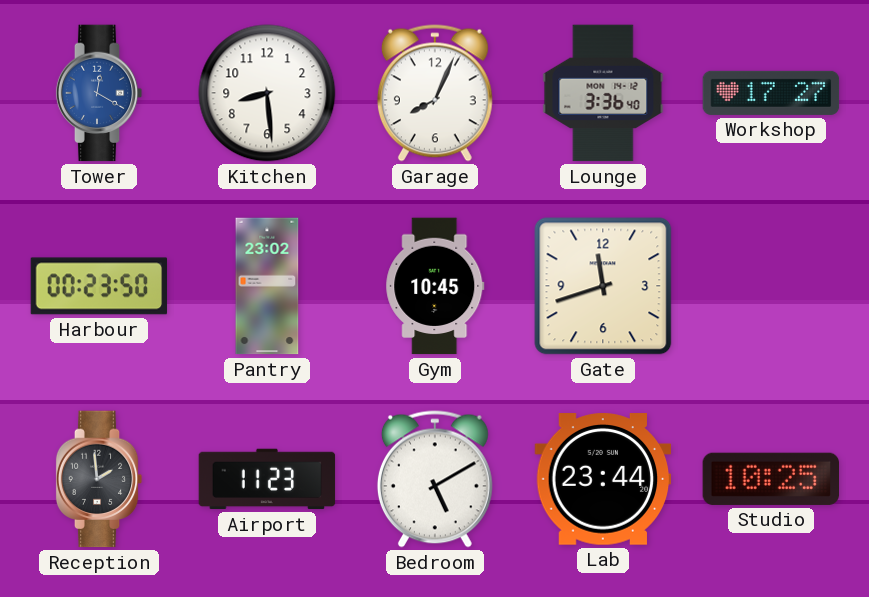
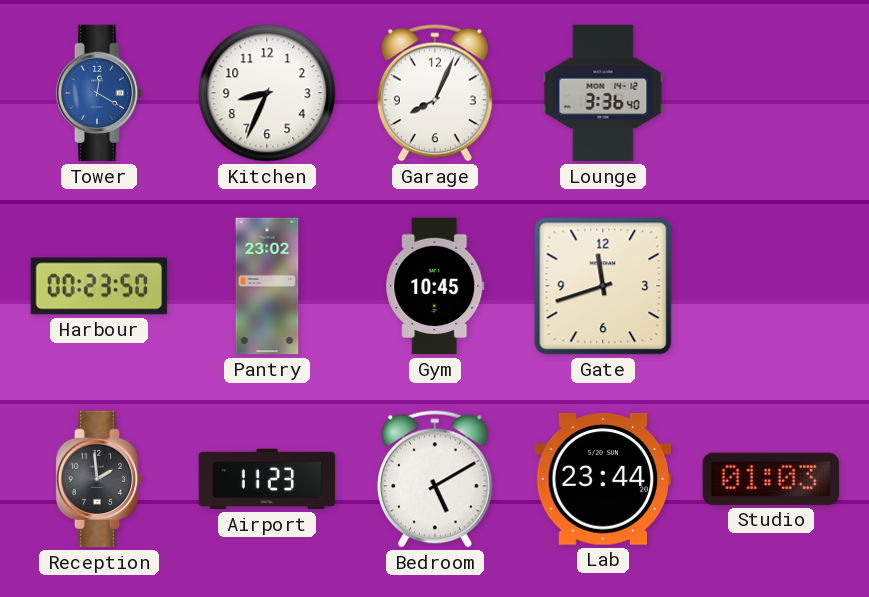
Kitchen: 8:29 -> 8:34 (267, 93)
Workshop: 17:27 -> none (771, 93)
Studio: 10:25 -> 01:03 (770, 479)
